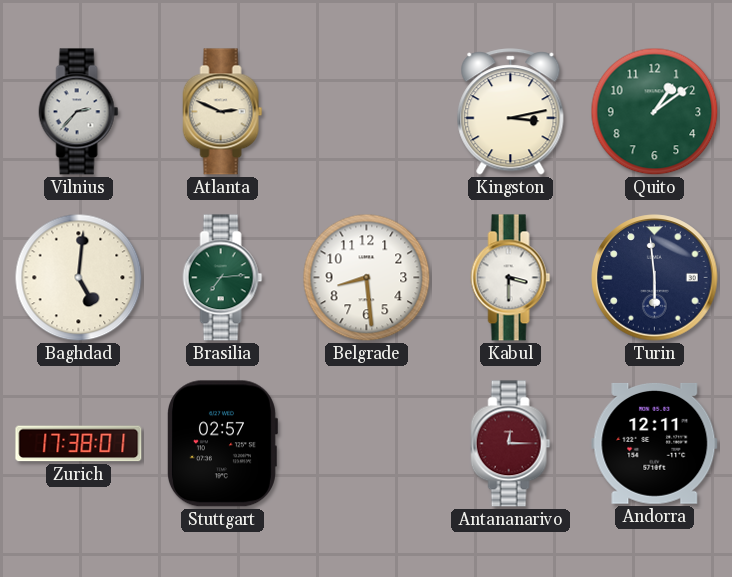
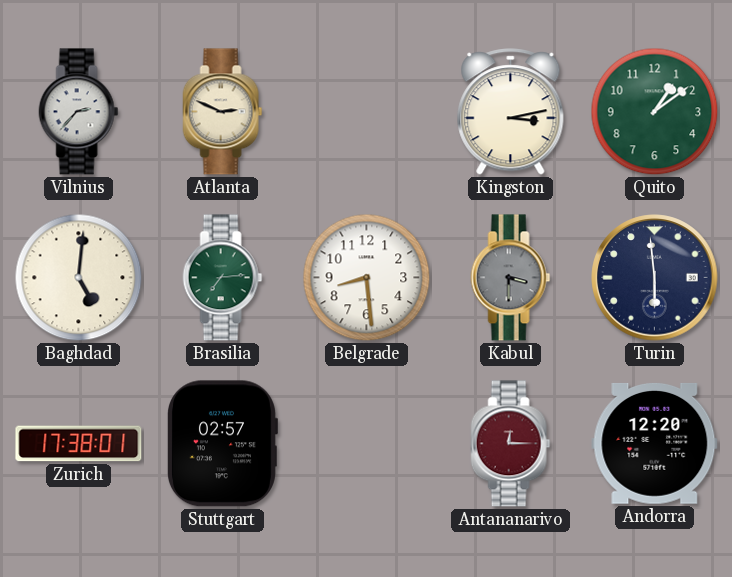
Kabul dial: white -> grey (511, 278)
Andorra: 12:11 -> 12:20 (655, 443)
